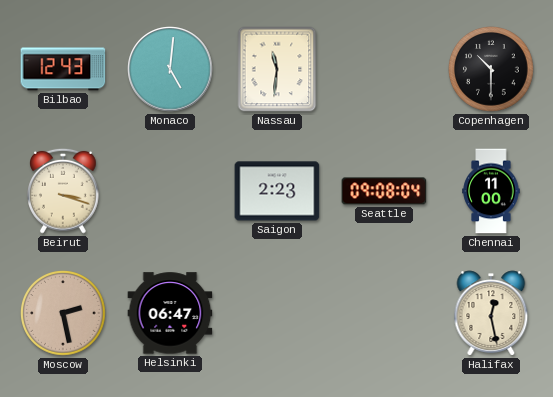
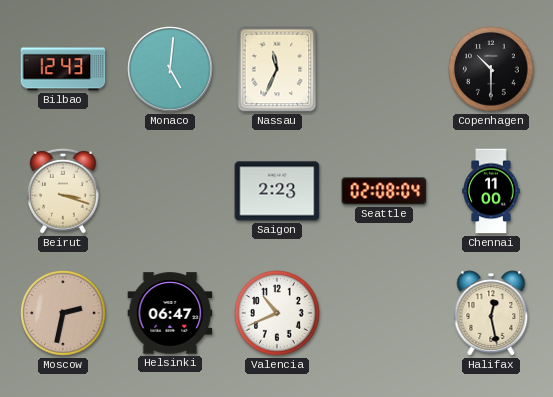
Nassau: 11:31 -> 11:34 (277, 69)
Seattle: 09:08 -> 02:08 (384, 191)
Moscow: 2:28 -> 2:32 (64, 314)
Valencia: none -> 10:41 (278, 314)
